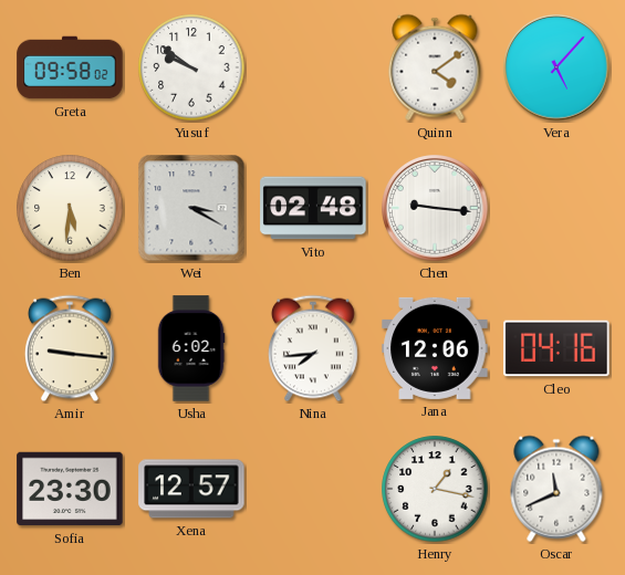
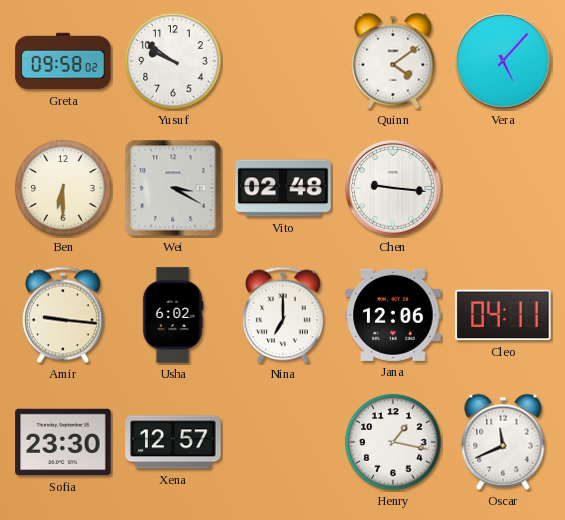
Ben: 5:31 -> 6:30 (63, 188)
Nina: 7:44 -> 7:00 (283, 315)
Cleo: 04:16 -> 04:11 (503, 315)
